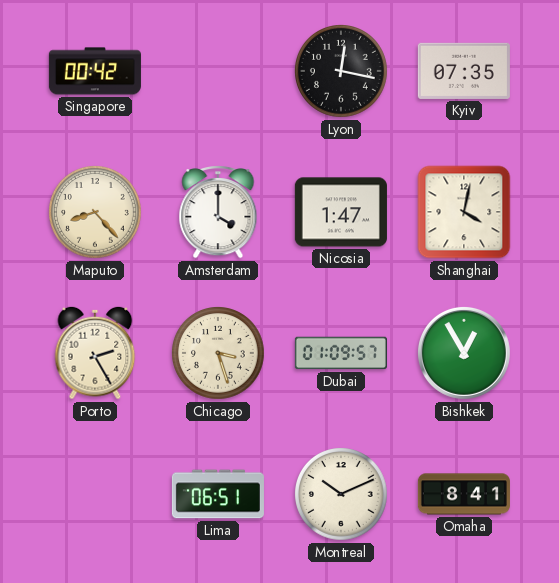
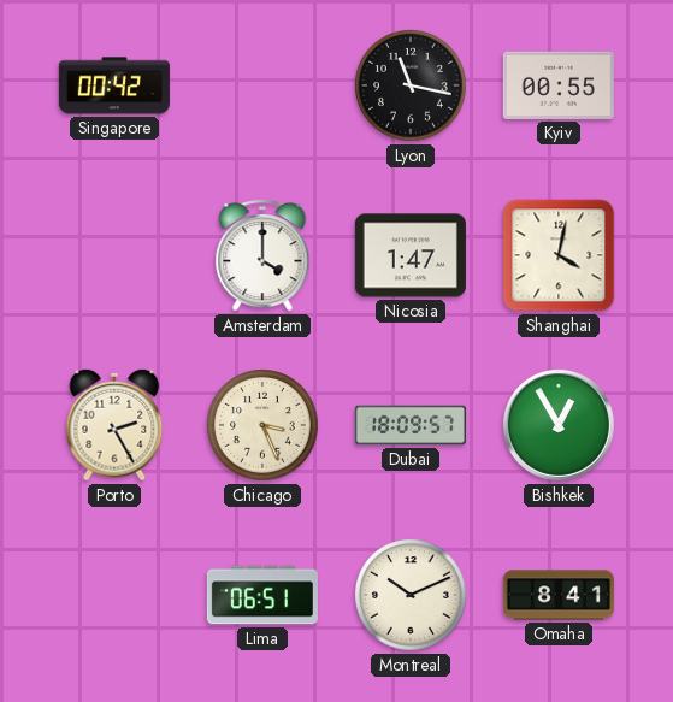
Lyon: 12:17 -> 11:17 (412, 87)
Kyiv: 07:35 -> 00:55 (559, 85)
Maputo: 8:23 -> none (96, 213)
Chicago: 3:27 -> 3:26 (264, 426)
Dubai: 01:09 -> 18:09 (411, 425)
